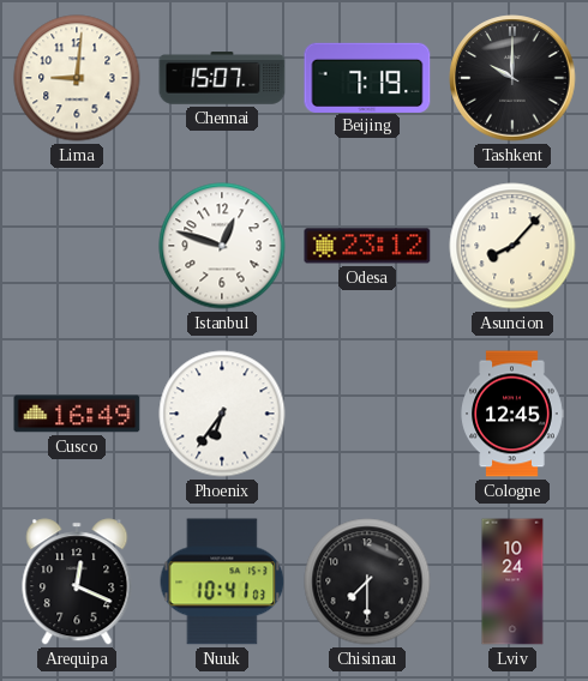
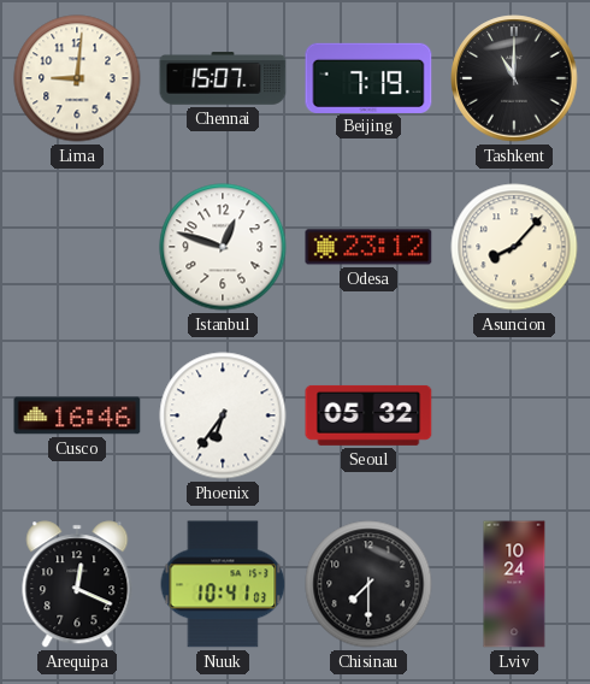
Tashkent: 10:00 -> 11:00 (514, 78)
Cusco: 16:49 -> 16:46 (77, 415)
Seoul: none -> 05:32 (368, 415)
Cologne: 12:45 -> none (512, 414)
